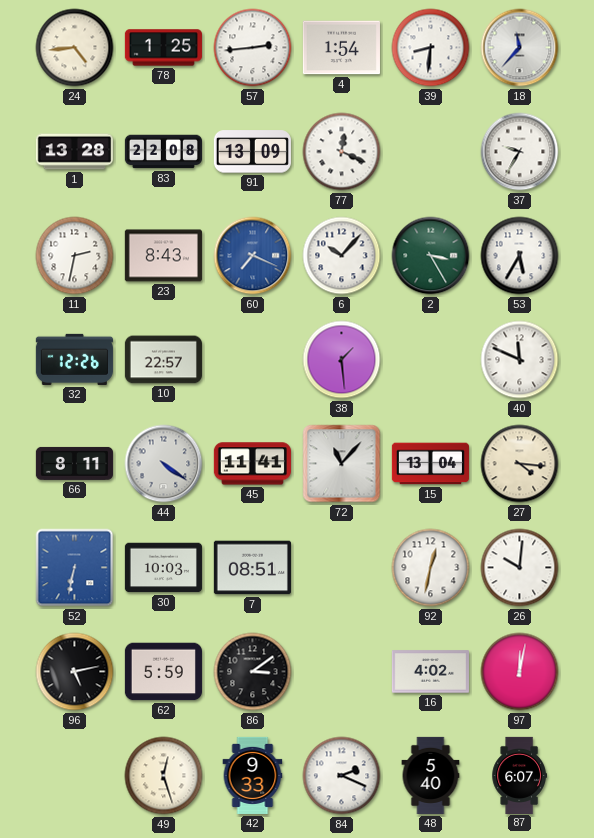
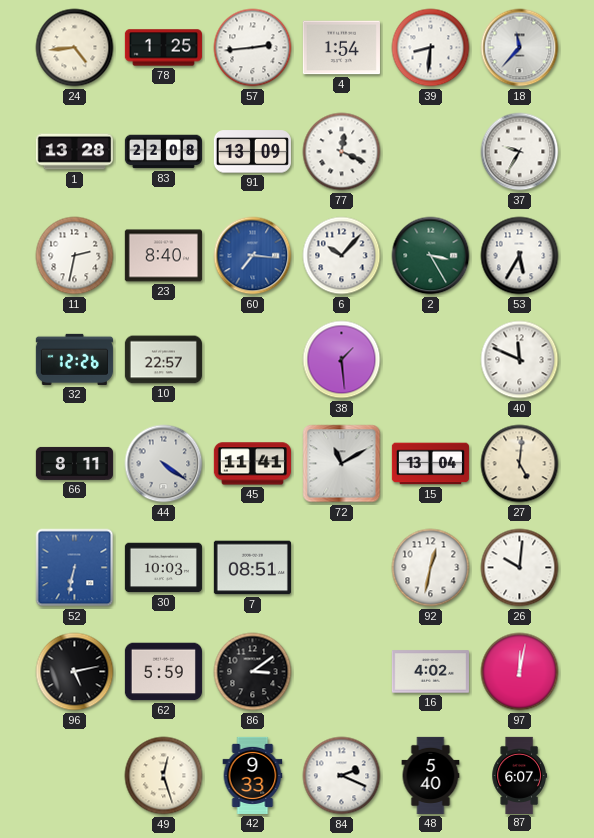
23: 8:43 -> 8:40 (163, 256)
60: 7:19 -> 7:16 (253, 256)
72: 11:07 -> 11:10 (342, 464)
27: 4:16 -> 5:01 (520, 464)
